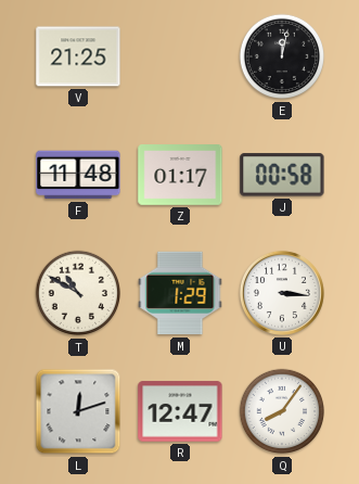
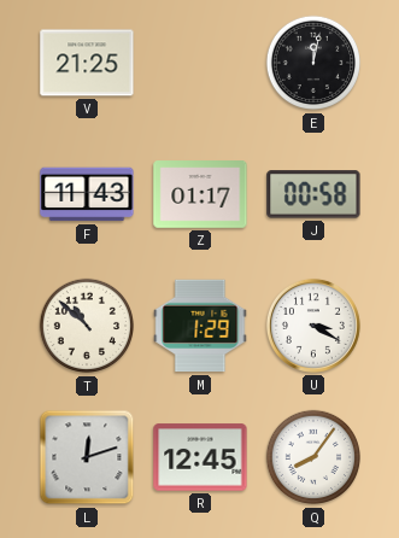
F: 11:48 -> 11:43 (87, 194)
T: 10:50 -> 10:52 (87, 326)
U: 3:16 -> 3:20 (313, 326)
R: 12:47 -> 12:45 (200, 457)
